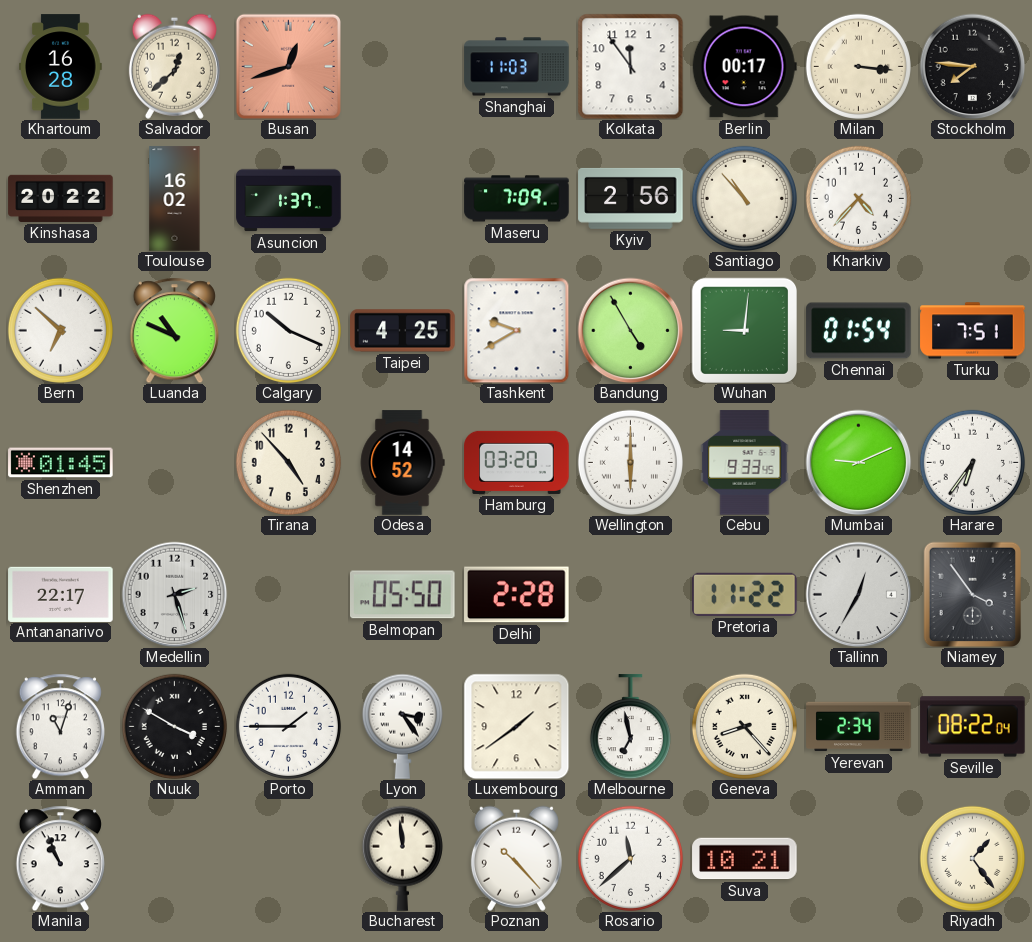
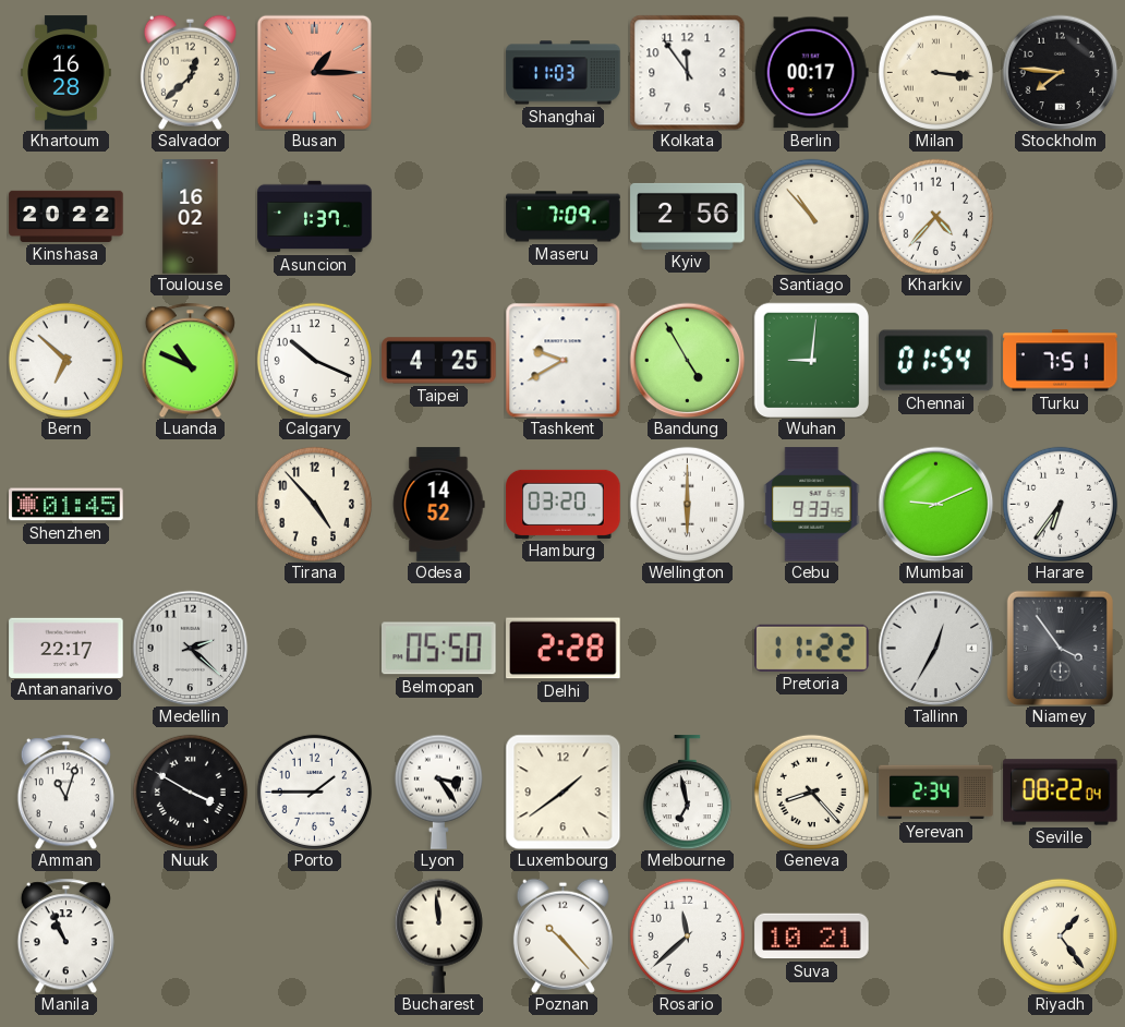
Busan: 12:42 -> 1:15 (314, 72)
Medellin: 2:27 -> 2:22 (190, 648)
